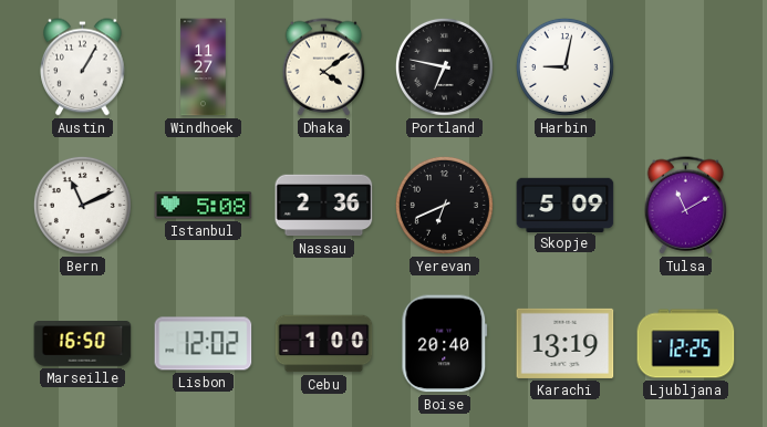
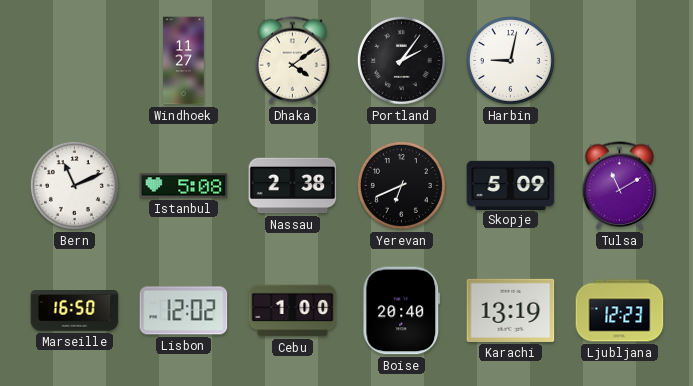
Austin: 1:05 -> none (83, 67)
Portland: 6:47 -> 2:06 (401, 60)
Nassau: 2:36 -> 2:38 (293, 186)
Ljubljana: 12:25 -> 12:23 (620, 311)
